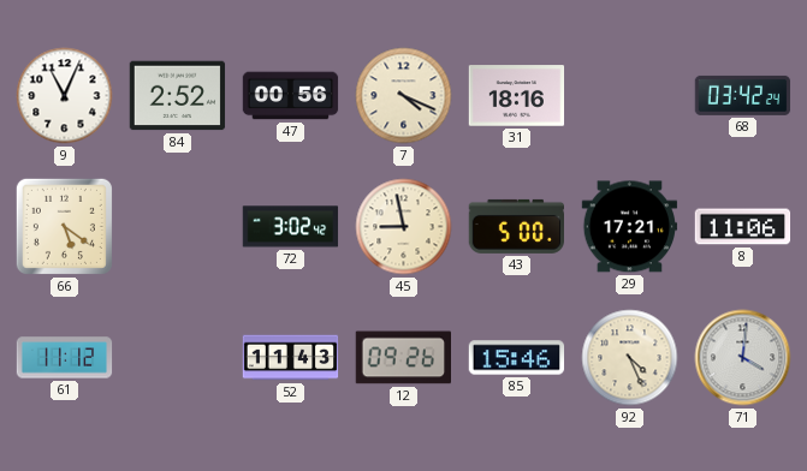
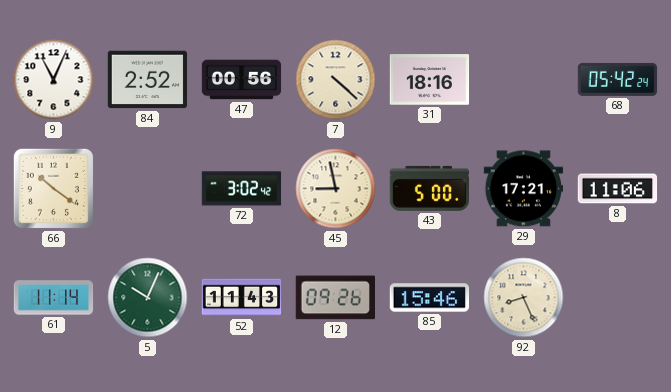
7: 4:19 -> 4:22 (336, 80)
68: 03:42 -> 05:42 (618, 79)
66: 5:21 -> 10:21 (53, 188)
61: 11:12 -> 11:14 (54, 298)
5: none -> 10:04 (148, 298)
92: 4:26 -> 8:26 (524, 298)
71: 4:01 -> none (743, 358)
